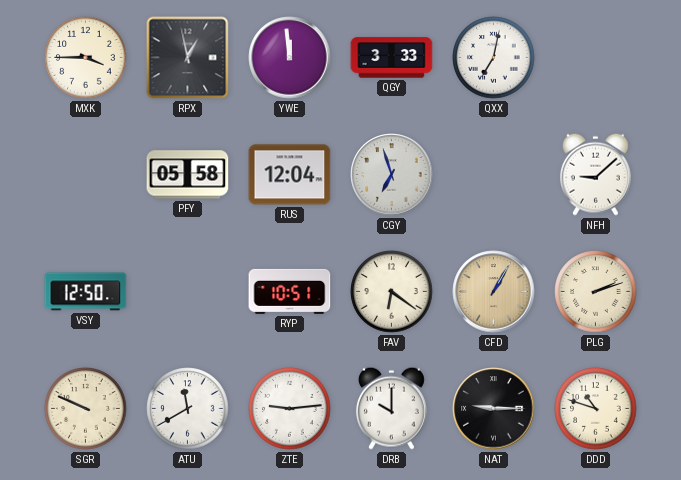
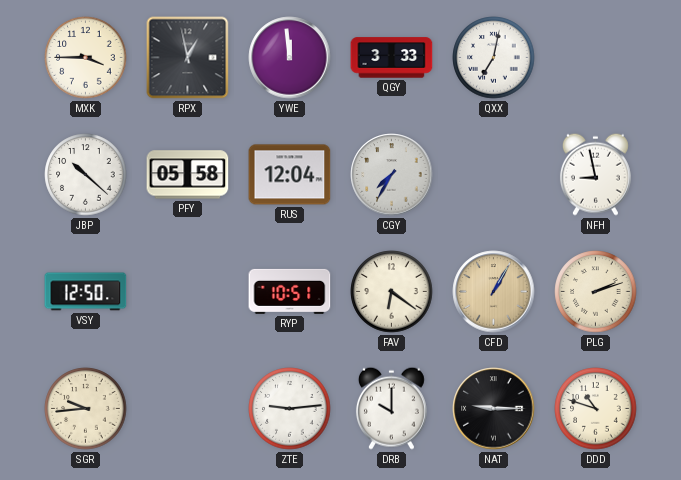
JBP: none -> 10:22 (86, 175)
CGY: 6:57 -> 7:35 (392, 175)
NFH: 9:08 -> 8:58 (595, 174)
SGR: 9:49 -> 9:44 (86, 409)
ATU: 11:40 -> none (188, 409)
